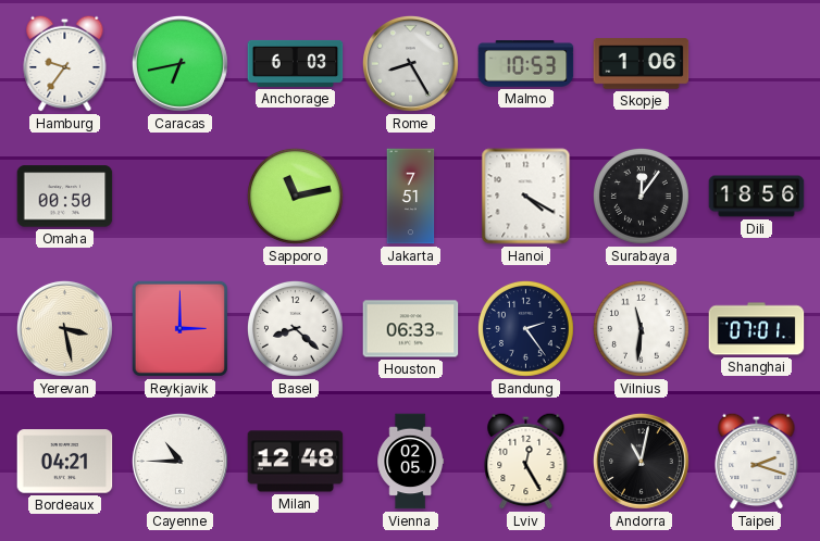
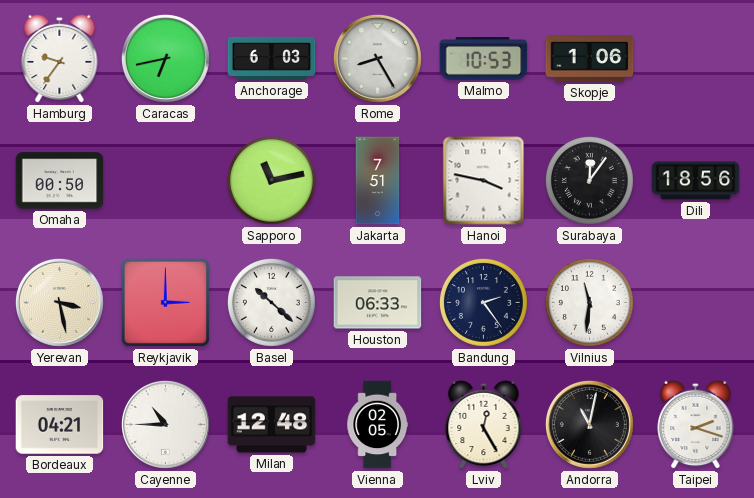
Hanoi: 4:20 -> 3:47 (484, 181)
Basel: 8:22 -> 10:22 (271, 302)
Shanghai: 07:01 -> none (757, 329)
